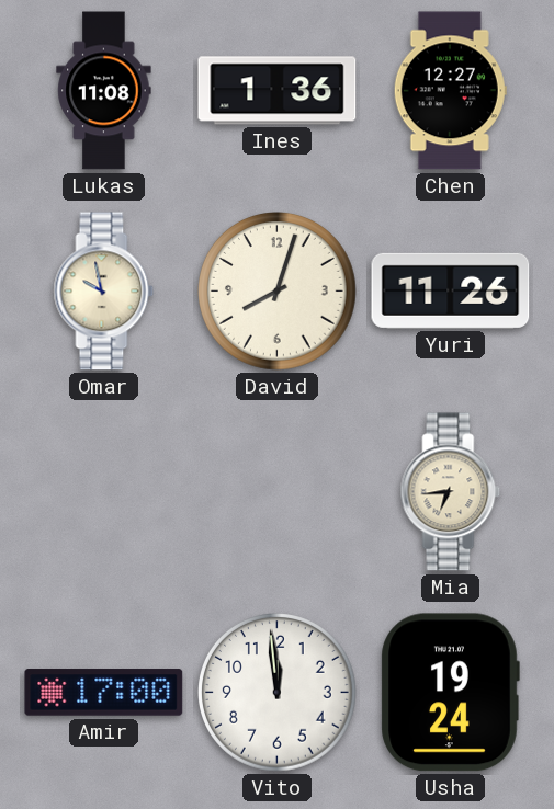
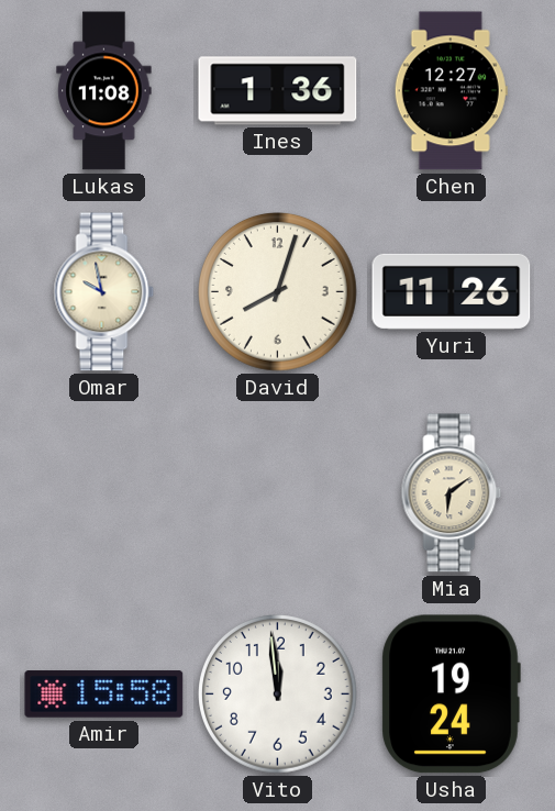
Mia: 6:44 -> 6:09 (452, 493)
Amir: 17:00 -> 15:58 (104, 695)
